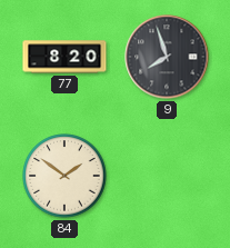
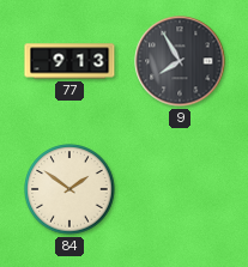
77: 8:20 -> 9:13 (69, 61)
9: 7:57 -> 7:55 (180, 61)
